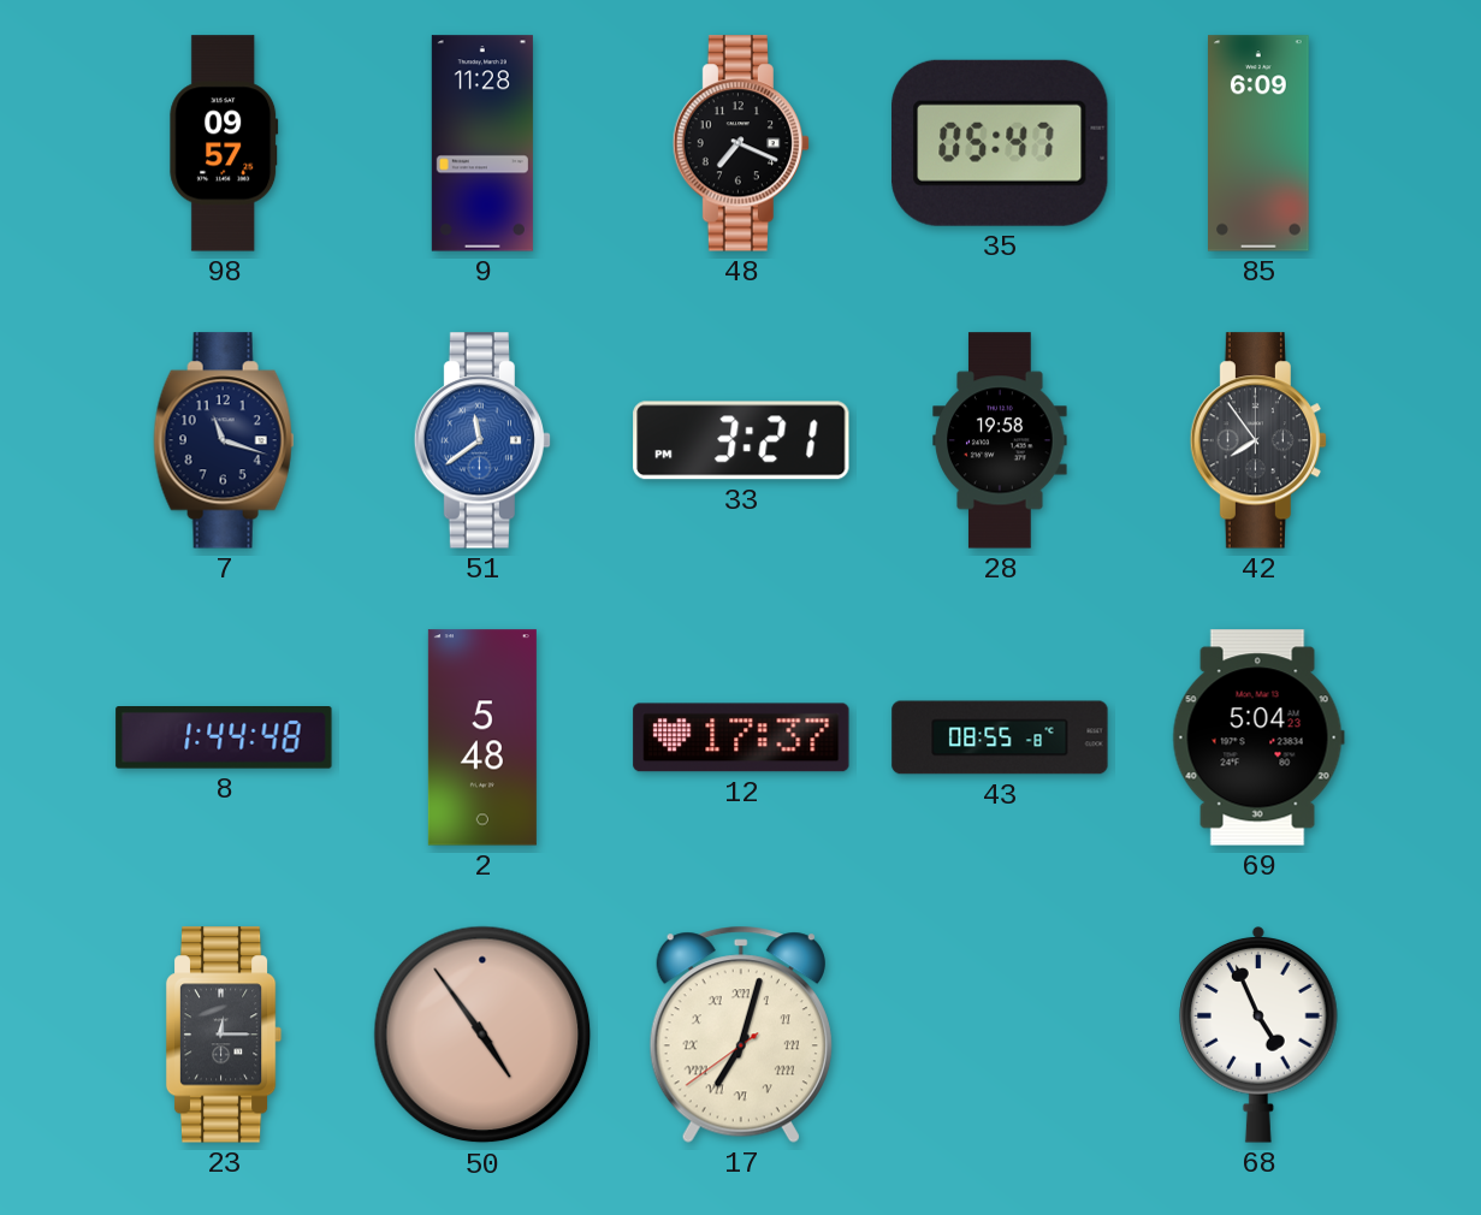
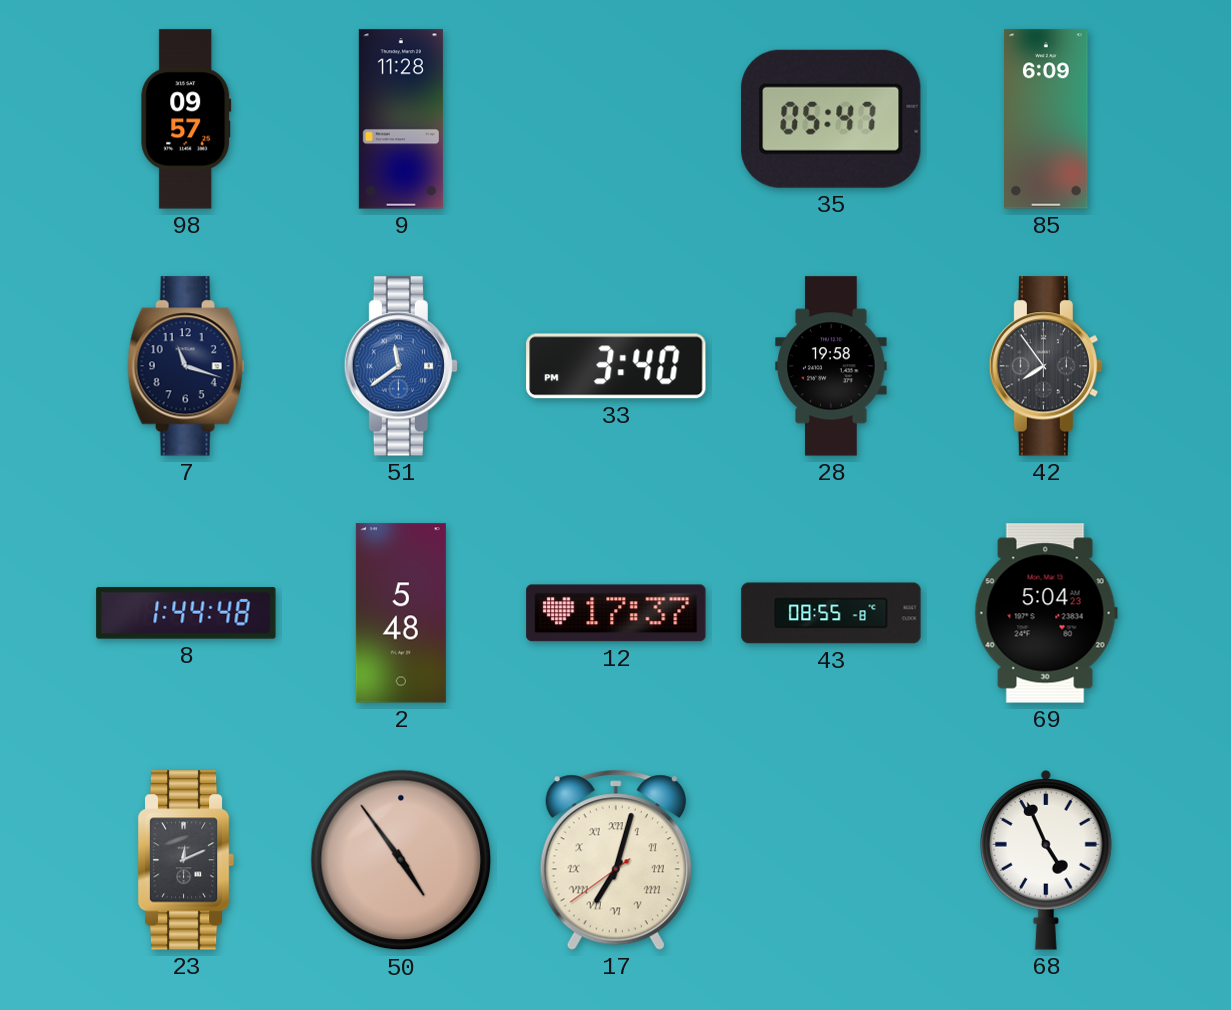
48: 7:19 -> none (740, 143)
33: 3:21 -> 3:40 (616, 366)
23: 12:15 -> 12:11 (186, 860)
